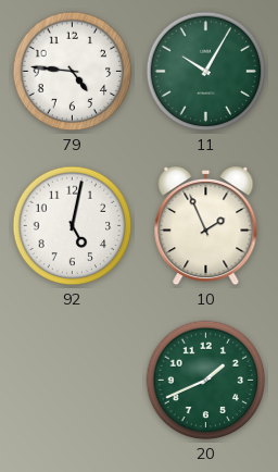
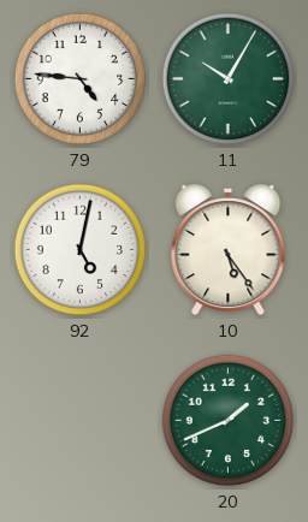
10: 1:56 -> 5:24 (229, 250)
